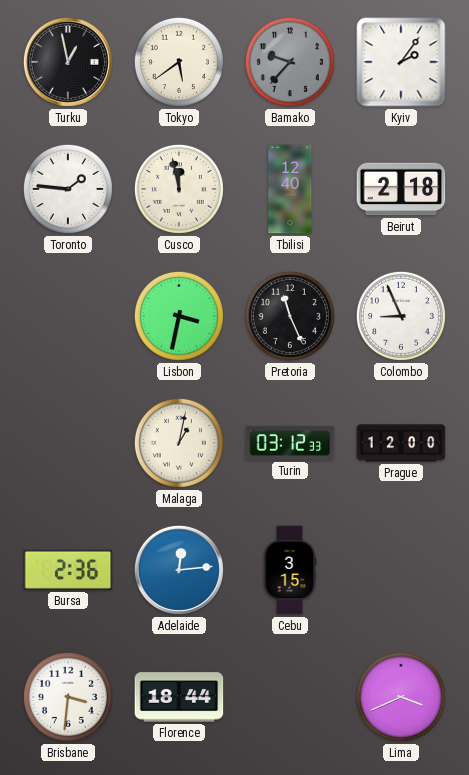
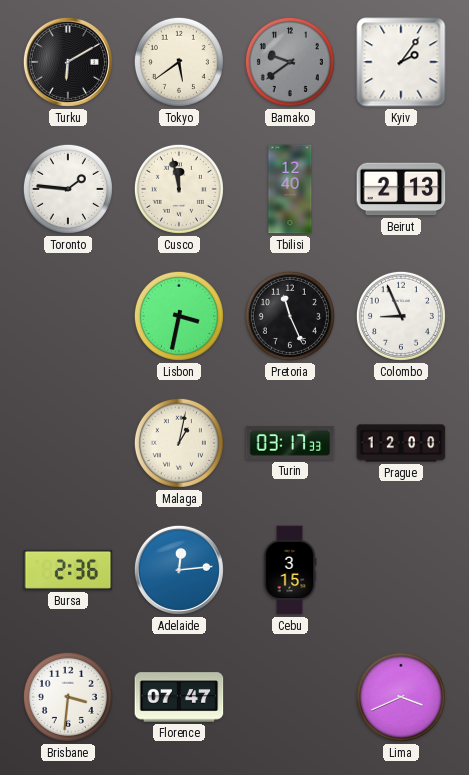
Turku: 12:58 -> 6:10 (68, 62)
Bamako: 9:37 -> 9:39 (290, 62)
Beirut: 2:18 -> 2:13 (401, 189)
Turin: 03:12 -> 03:17 (290, 443)
Florence: 18:44 -> 07:47 (179, 697)
